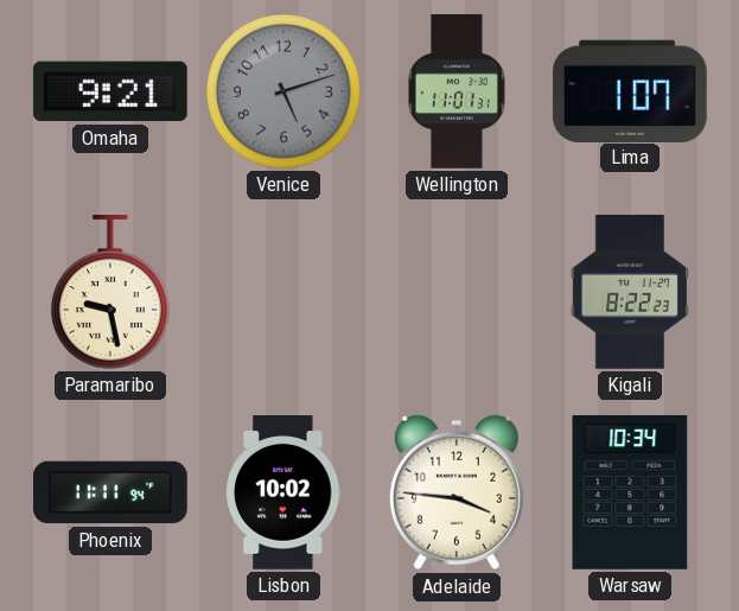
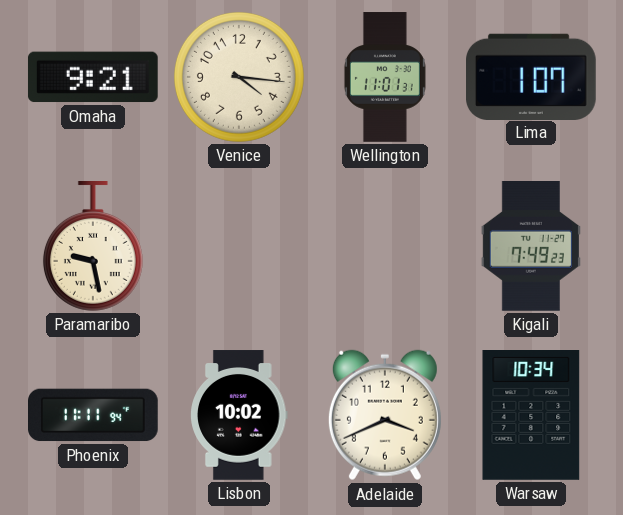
Venice: 5:12 -> 4:16 (239, 77)
Venice dial: grey -> cream (239, 77)
Kigali: 8:22 -> 7:49 (531, 247)
Adelaide: 3:46 -> 3:41 (385, 415)
